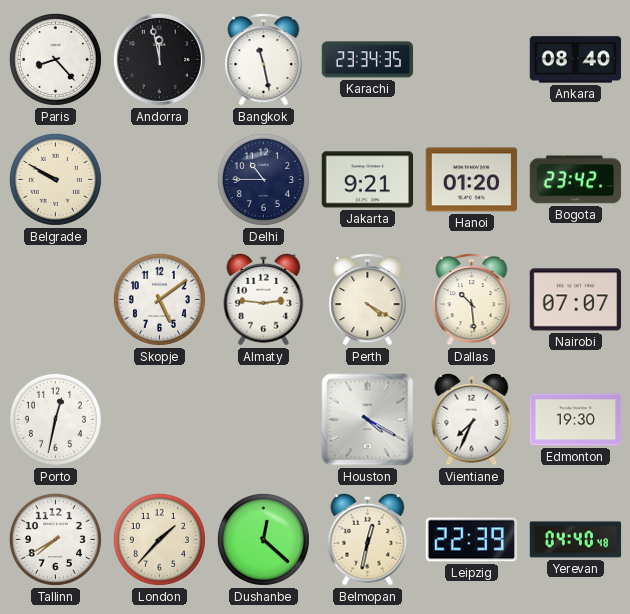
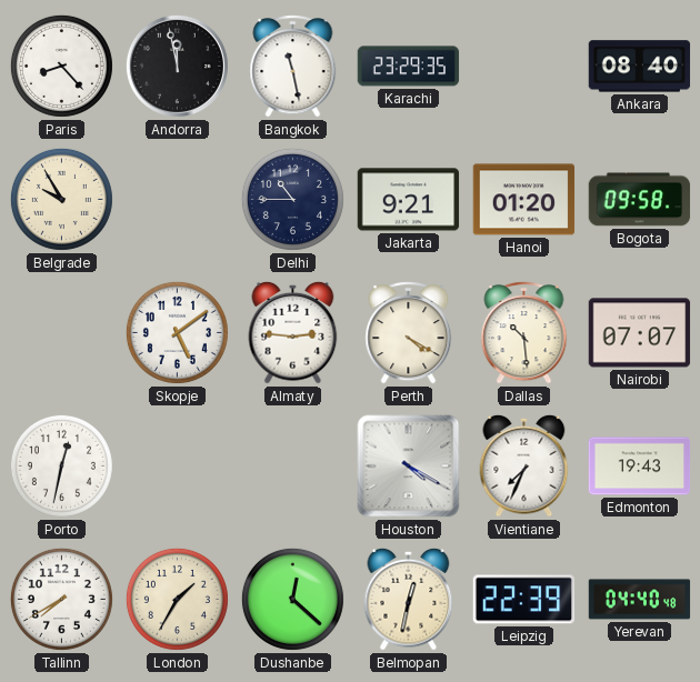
Karachi: 23:34 -> 23:29 (409, 67)
Belgrade: 9:50 -> 9:55 (61, 199)
Bogota: 23:42 -> 09:58 (640, 200)
Edmonton: 19:30 -> 19:43 (640, 467)
London: 1:37 -> 1:35 (177, 599)
